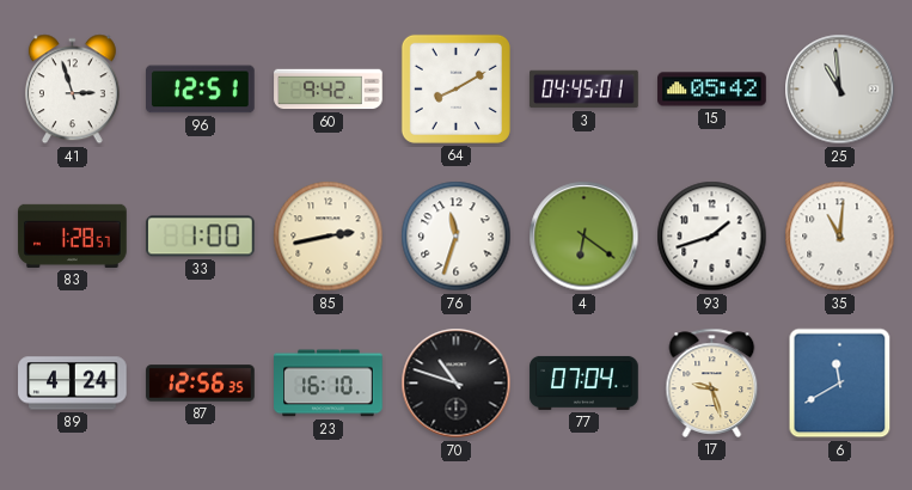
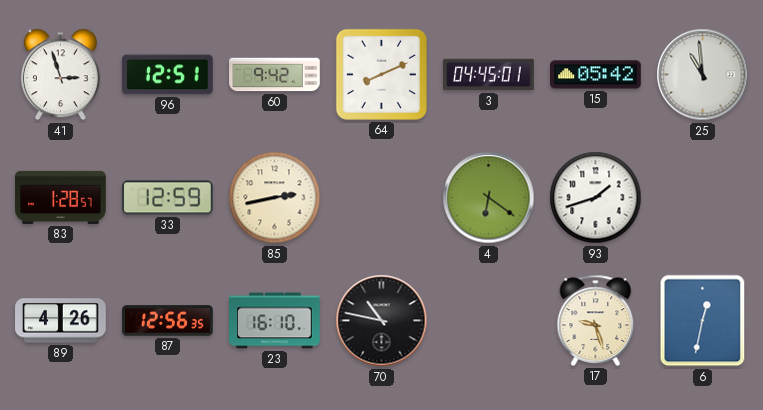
64: 8:10 -> 8:11 (381, 74)
33: 1:00 -> 12:59 (168, 198)
76: 11:33 -> none (457, 237)
35: 11:01 -> none (840, 237)
89: 4:24 -> 4:26 (61, 321)
70: 10:48 -> 10:47 (382, 321)
77: 07:04 -> none (584, 382)
6: 11:40 -> 12:32 (703, 321)
